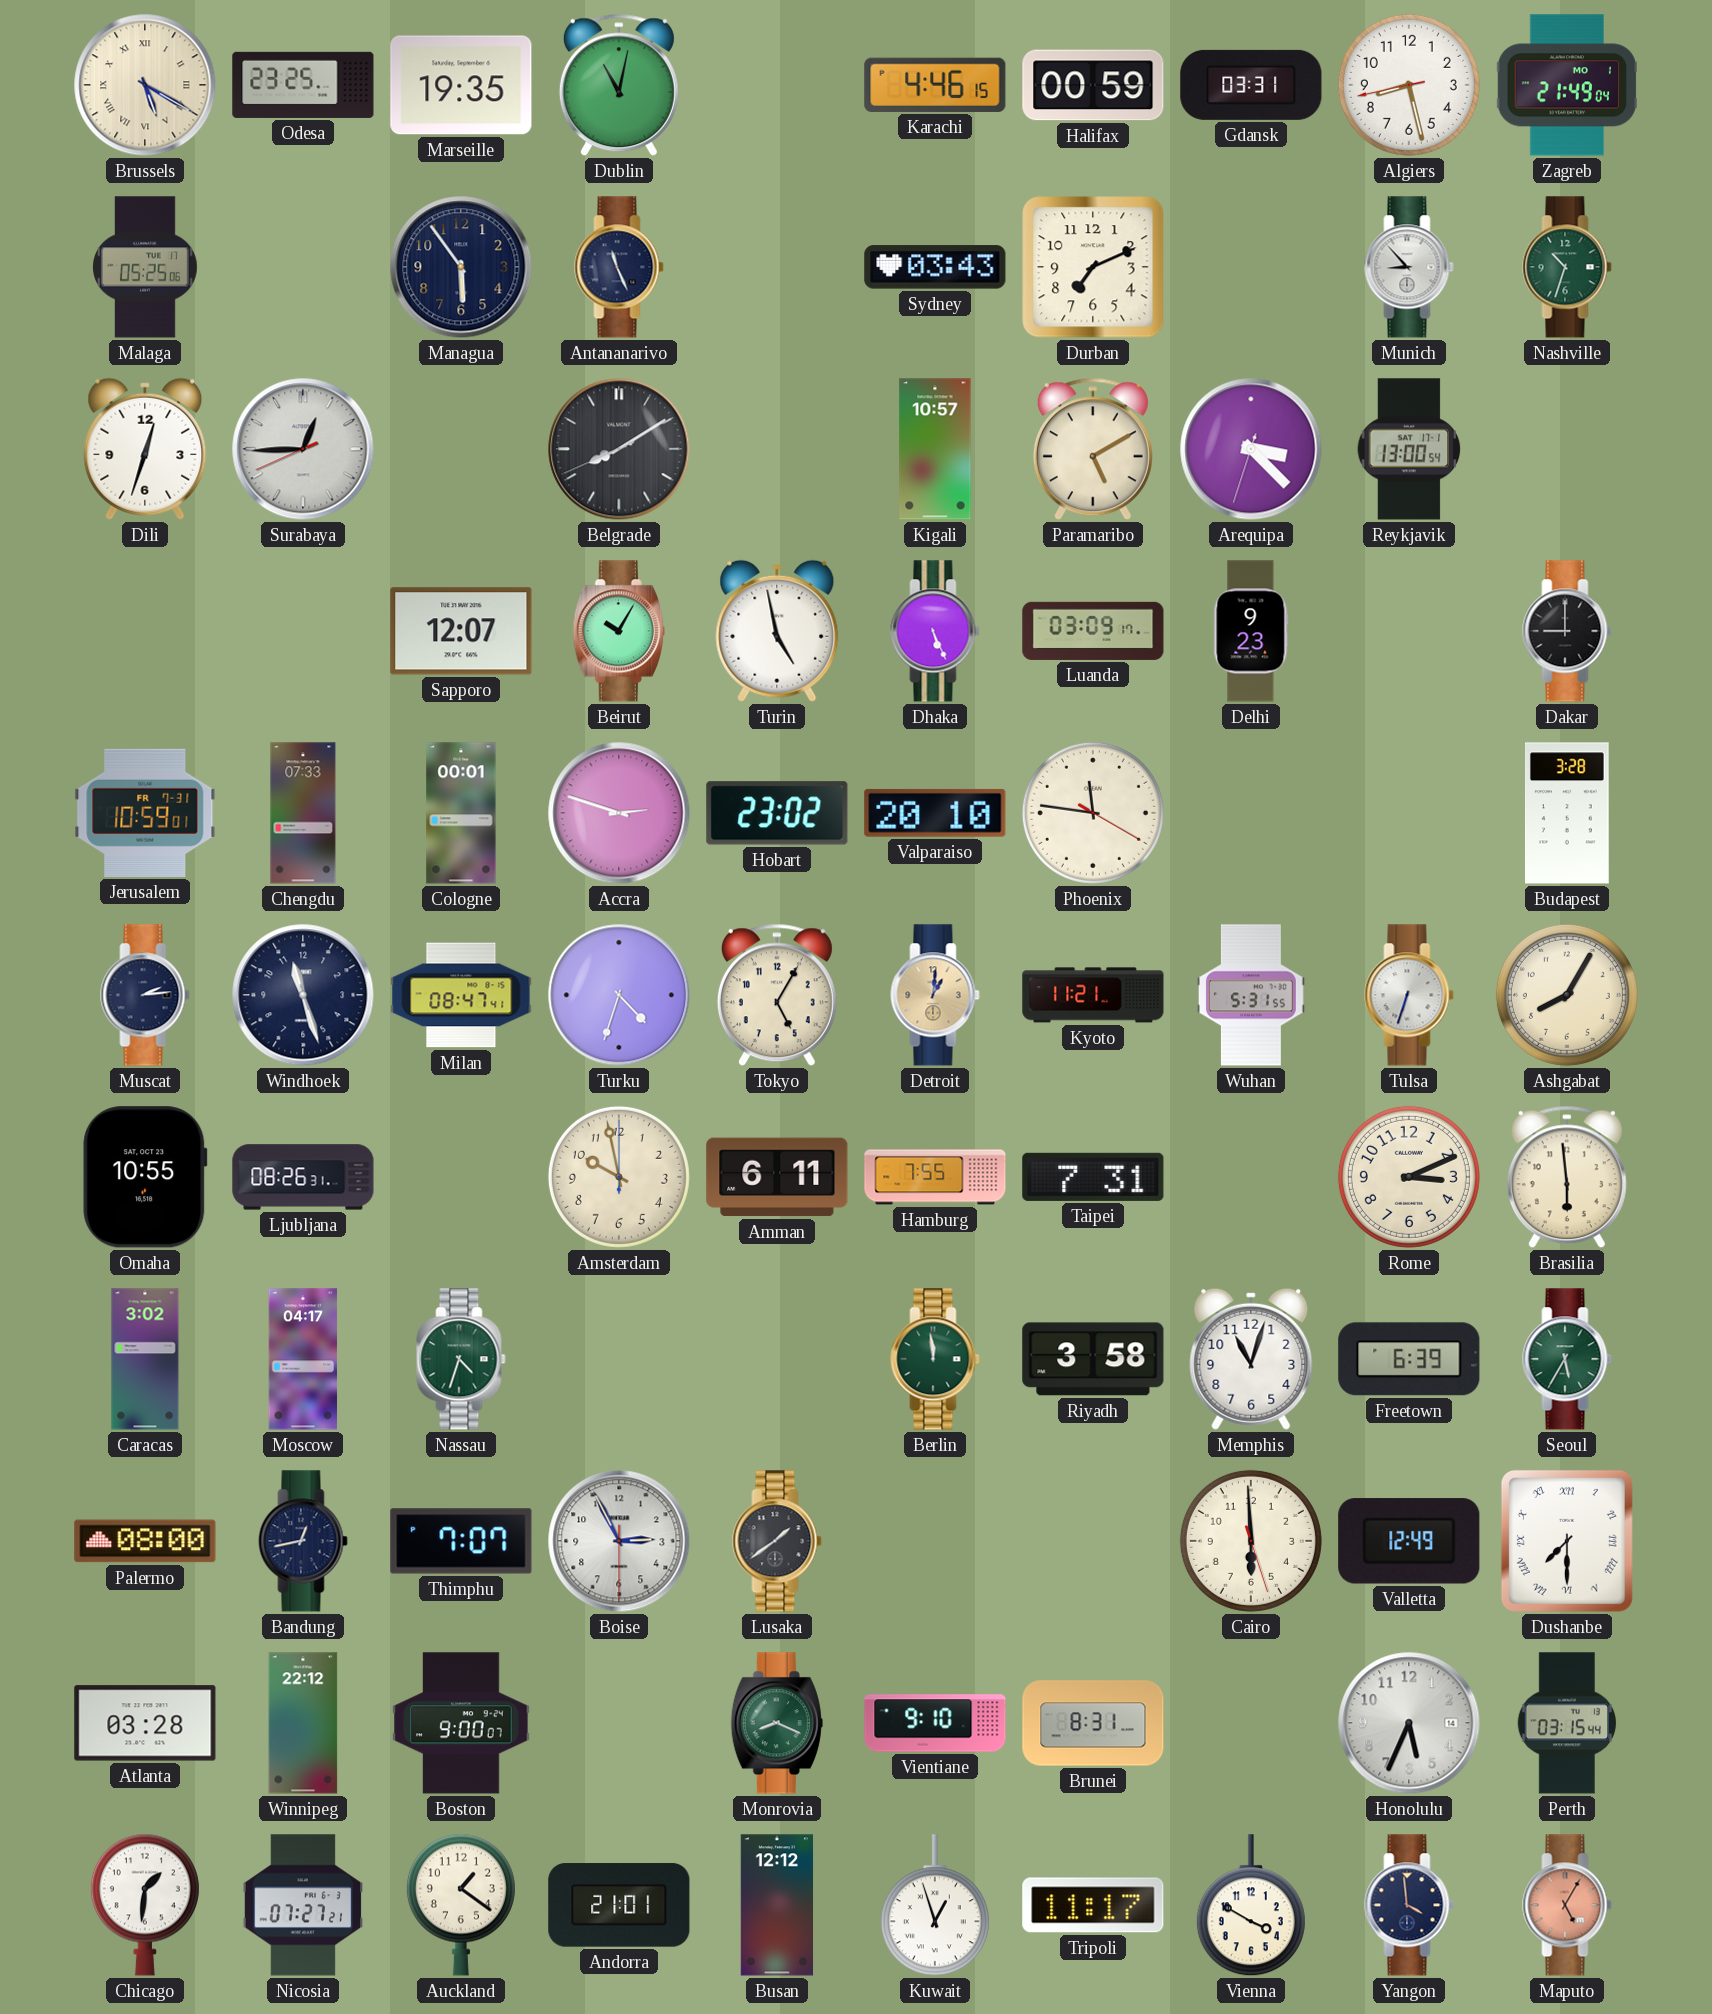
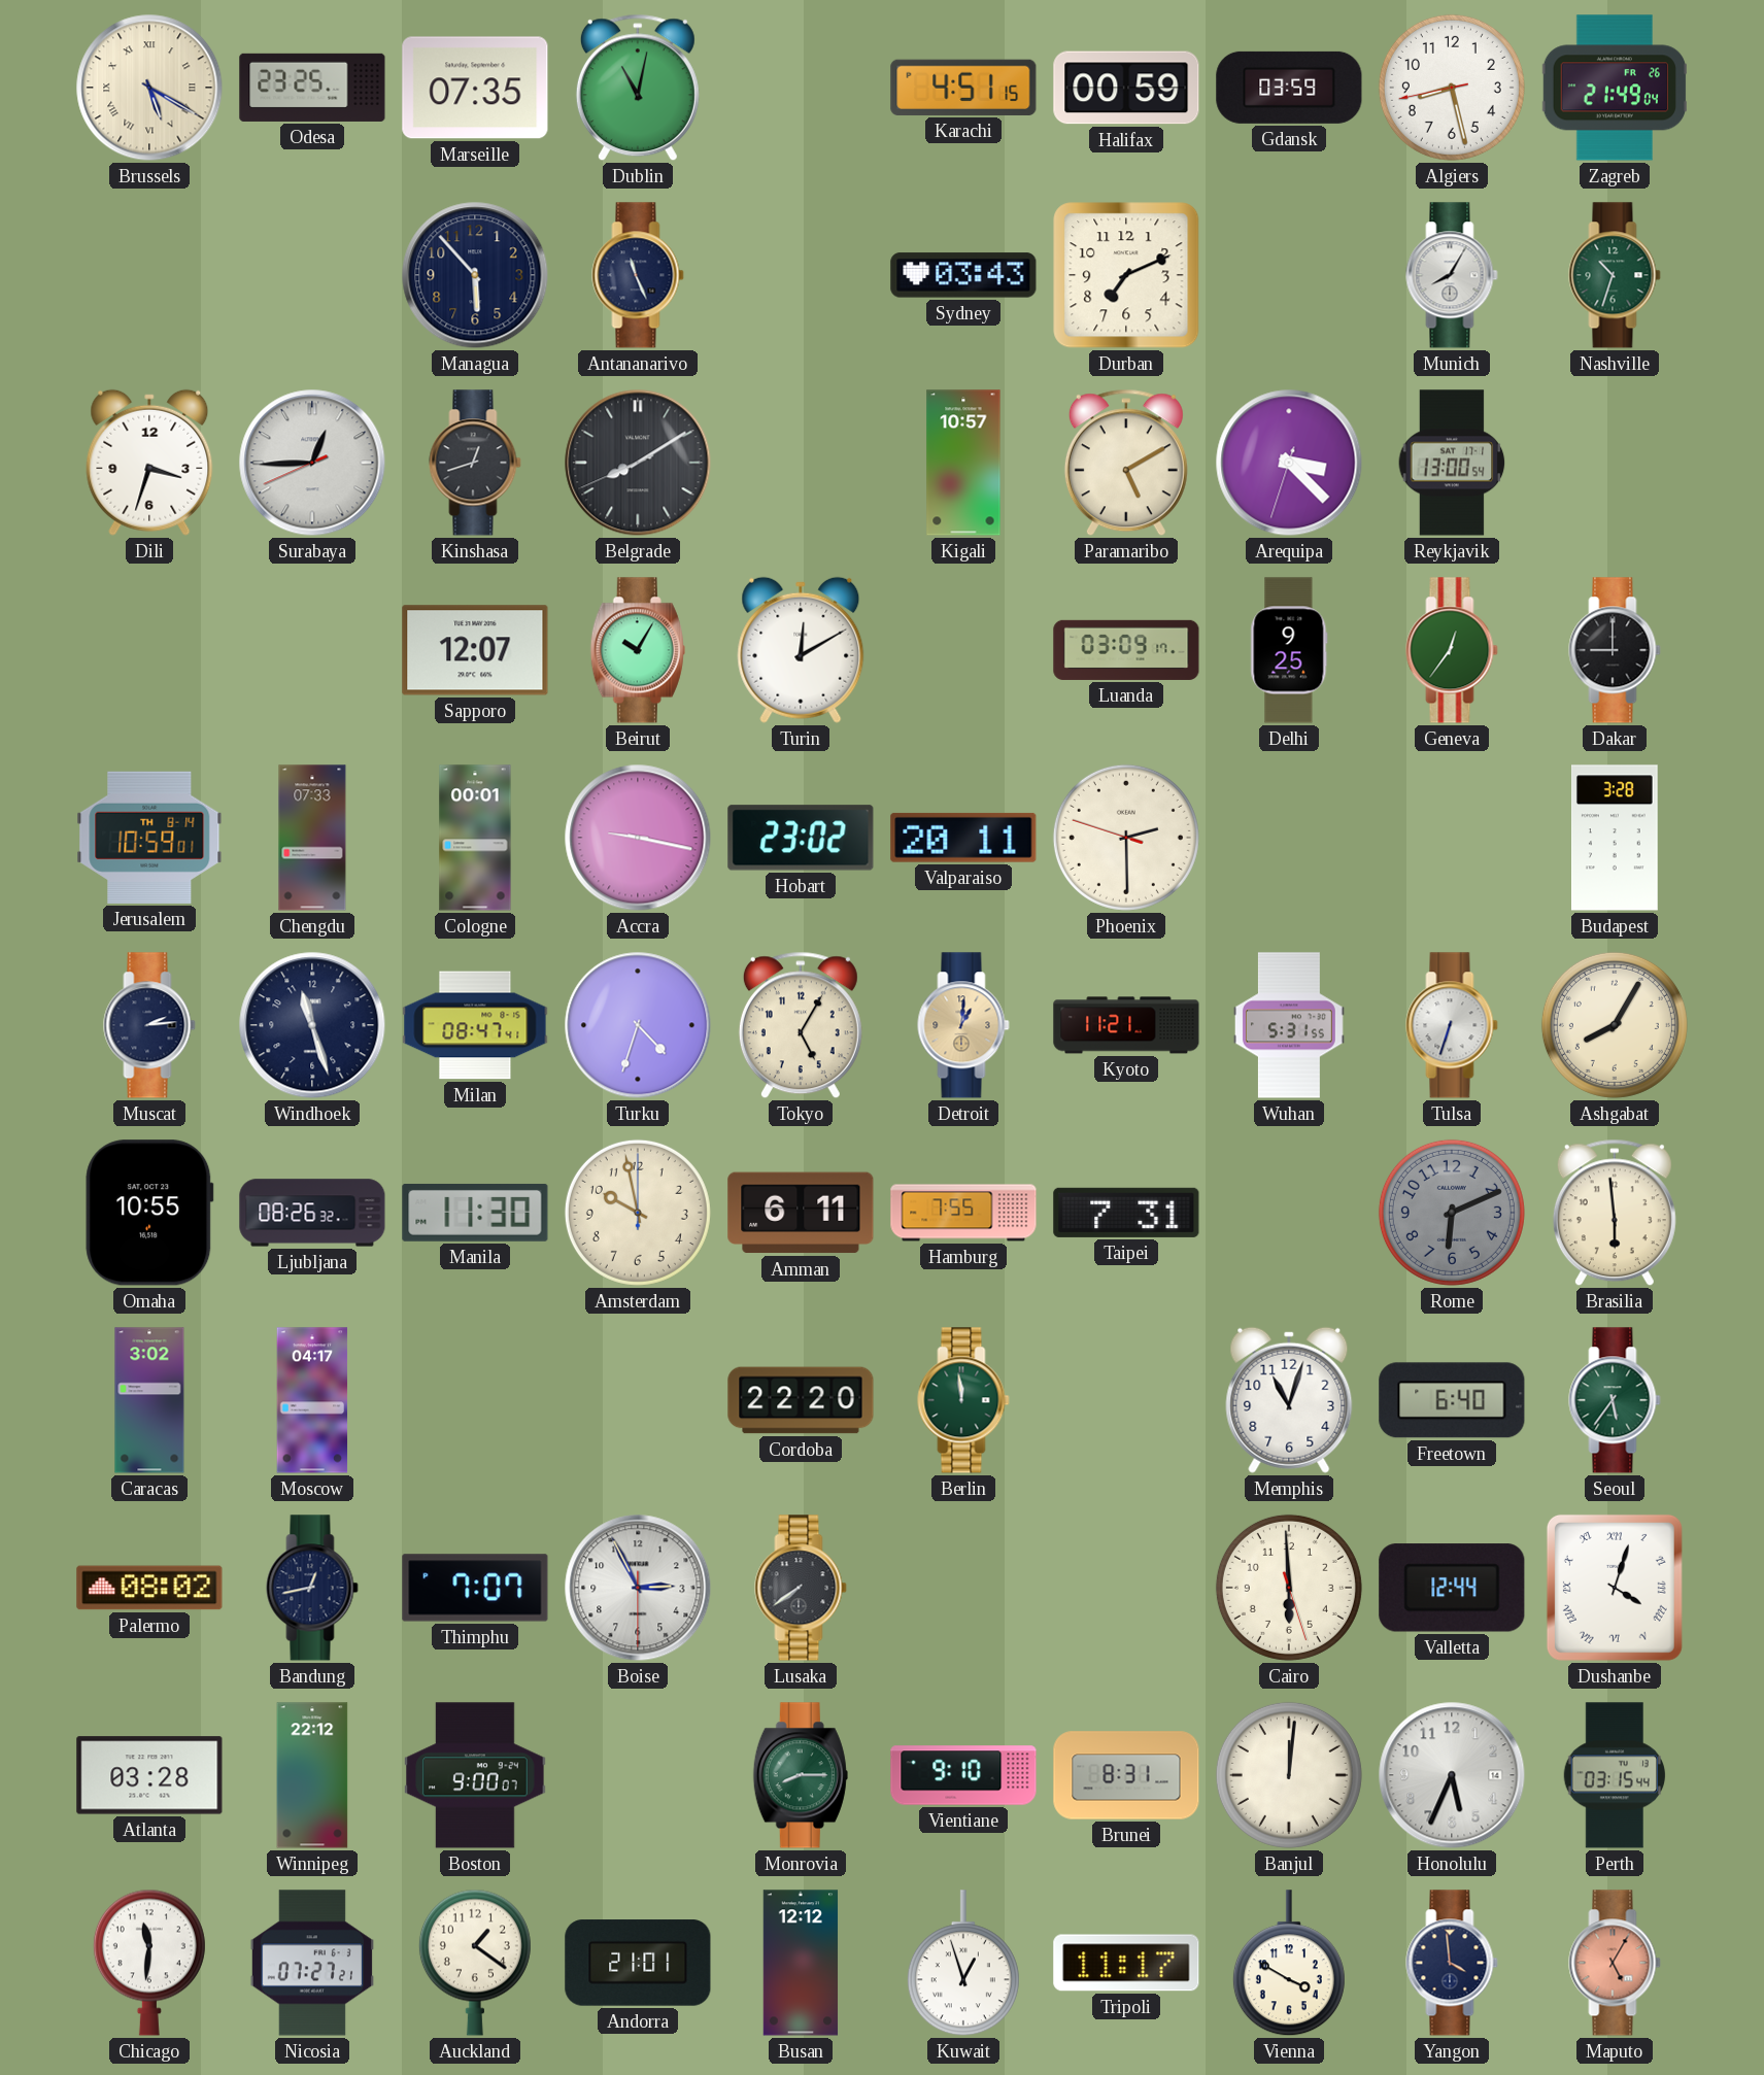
Marseille: 19:35 -> 07:35 (475, 88)
Karachi: 4:46 -> 4:51 (963, 88)
Gdansk: 03:31 -> 03:59 (1289, 88)
Zagreb date: MO 1 -> FR 26 (1614, 88)
Malaga: 05:25 -> none (146, 267)
Managua: 5:54 -> 5:53 (475, 275)
Munich: 8:53 -> 8:05 (1452, 275)
Dili: 12:33 -> 3:33 (149, 463)
Kinshasa: none -> 12:42 (475, 463)
Turin: 4:58 -> 12:10 (801, 650)
Dhaka: 5:26 -> none (935, 631)
Delhi: 9:23 -> 9:25 (1289, 650)
Geneva: none -> 12:36 (1452, 650)
Jerusalem date: FR 7-31 -> TH 8-14 (149, 838)
Accra: 2:48 -> 9:17 (638, 838)
Valparaiso: 20:10 -> 20:11 (963, 838)
Phoenix: 11:46 -> 2:29 (1126, 838)
Ljubljana: 08:26:31 -> 08:26:32 (312, 1213)
Manila: none -> 11:30 (475, 1213)
Rome: 3:11 -> 6:11 (1452, 1213)
Rome dial: cream -> grey (1452, 1213)
Nassau: 4:33 -> none (461, 1359)
Cordoba: none -> 22:20 (801, 1400)
Riyadh: 3:58 -> none (1093, 1359)
Freetown: 6:39 -> 6:40 (1452, 1400)
Seoul: 5:35 -> 5:36 (1615, 1400)
Palermo: 08:00 -> 08:02 (149, 1588)
Lusaka: 1:39 -> 7:39 (801, 1588)
Valletta: 12:49 -> 12:44 (1452, 1588)
Dushanbe: 7:30 -> 4:03 (1615, 1588)
Monrovia: 8:19 -> 8:15 (801, 1775)
Banjul: none -> 12:01 (1289, 1775)
Chicago: 1:31 -> 11:31 (149, 1963)
